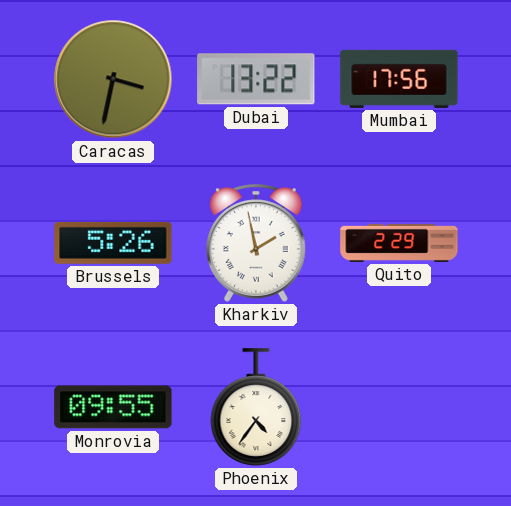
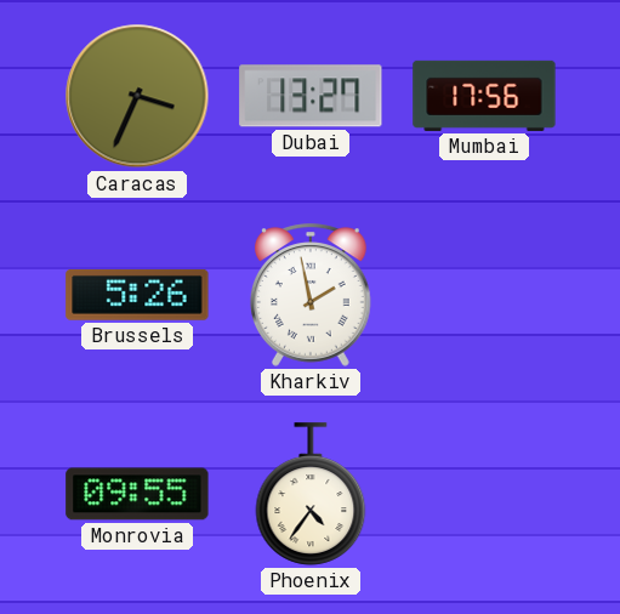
Caracas: 3:32 -> 3:34 (137, 96)
Dubai: 13:22 -> 13:27 (311, 96)
Quito: 2:29 -> none (399, 243)
